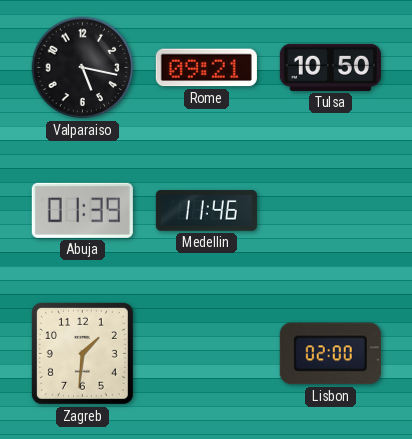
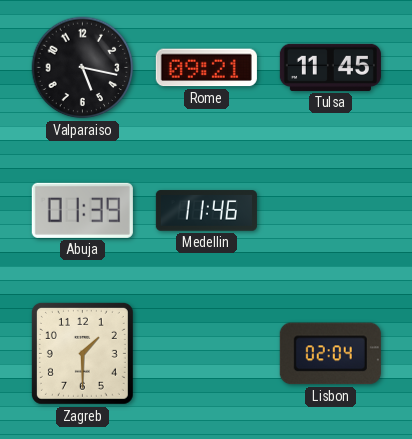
Tulsa: 10:50 -> 11:45 (330, 67)
Zagreb: 1:31 -> 1:30 (82, 353)
Lisbon: 02:00 -> 02:04 (330, 354)
